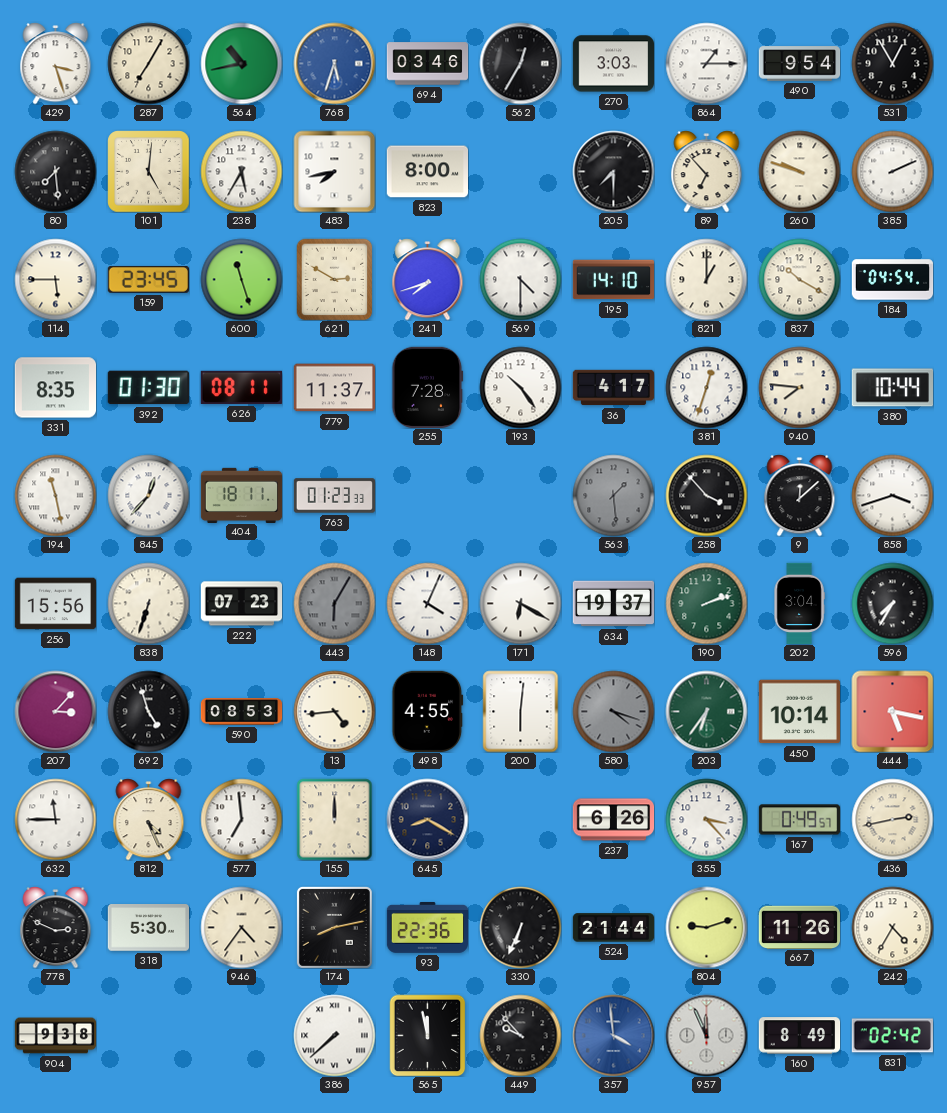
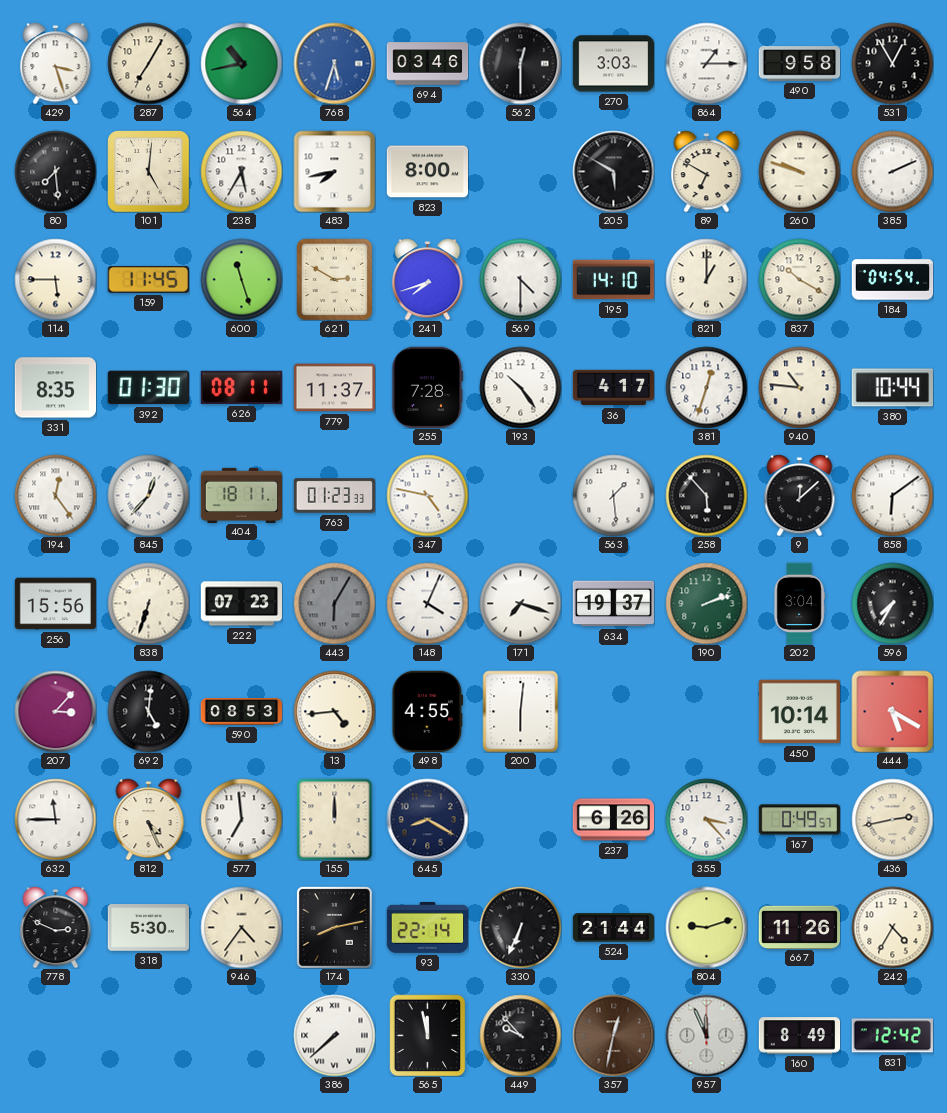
562: 12:35 -> 12:30 (520, 63)
490: 9:54 -> 9:58 (799, 64)
205: 7:30 -> 5:50 (613, 171)
89: 6:53 -> 6:50 (707, 171)
159: 23:45 -> 11:45 (148, 279)
940: 7:46 -> 10:46 (799, 387)
194: 11:28 -> 12:24 (55, 495)
347: none -> 4:47 (427, 495)
563 dial: grey -> white (613, 495)
258: 3:53 -> 5:53 (706, 495)
858: 3:42 -> 6:09 (892, 495)
171: 6:20 -> 7:18 (520, 603)
692: 4:57 -> 5:01 (148, 711)
580: 4:18 -> none (613, 711)
203: 6:36 -> none (706, 711)
444: 5:17 -> 5:20 (892, 711)
93: 22:36 -> 22:14 (427, 927)
904: 9:38 -> none (55, 1036)
357: 3:59 -> 12:32 (613, 1035)
357 dial: blue -> brown (613, 1035)
831: 02:42 -> 12:42 (892, 1036)
